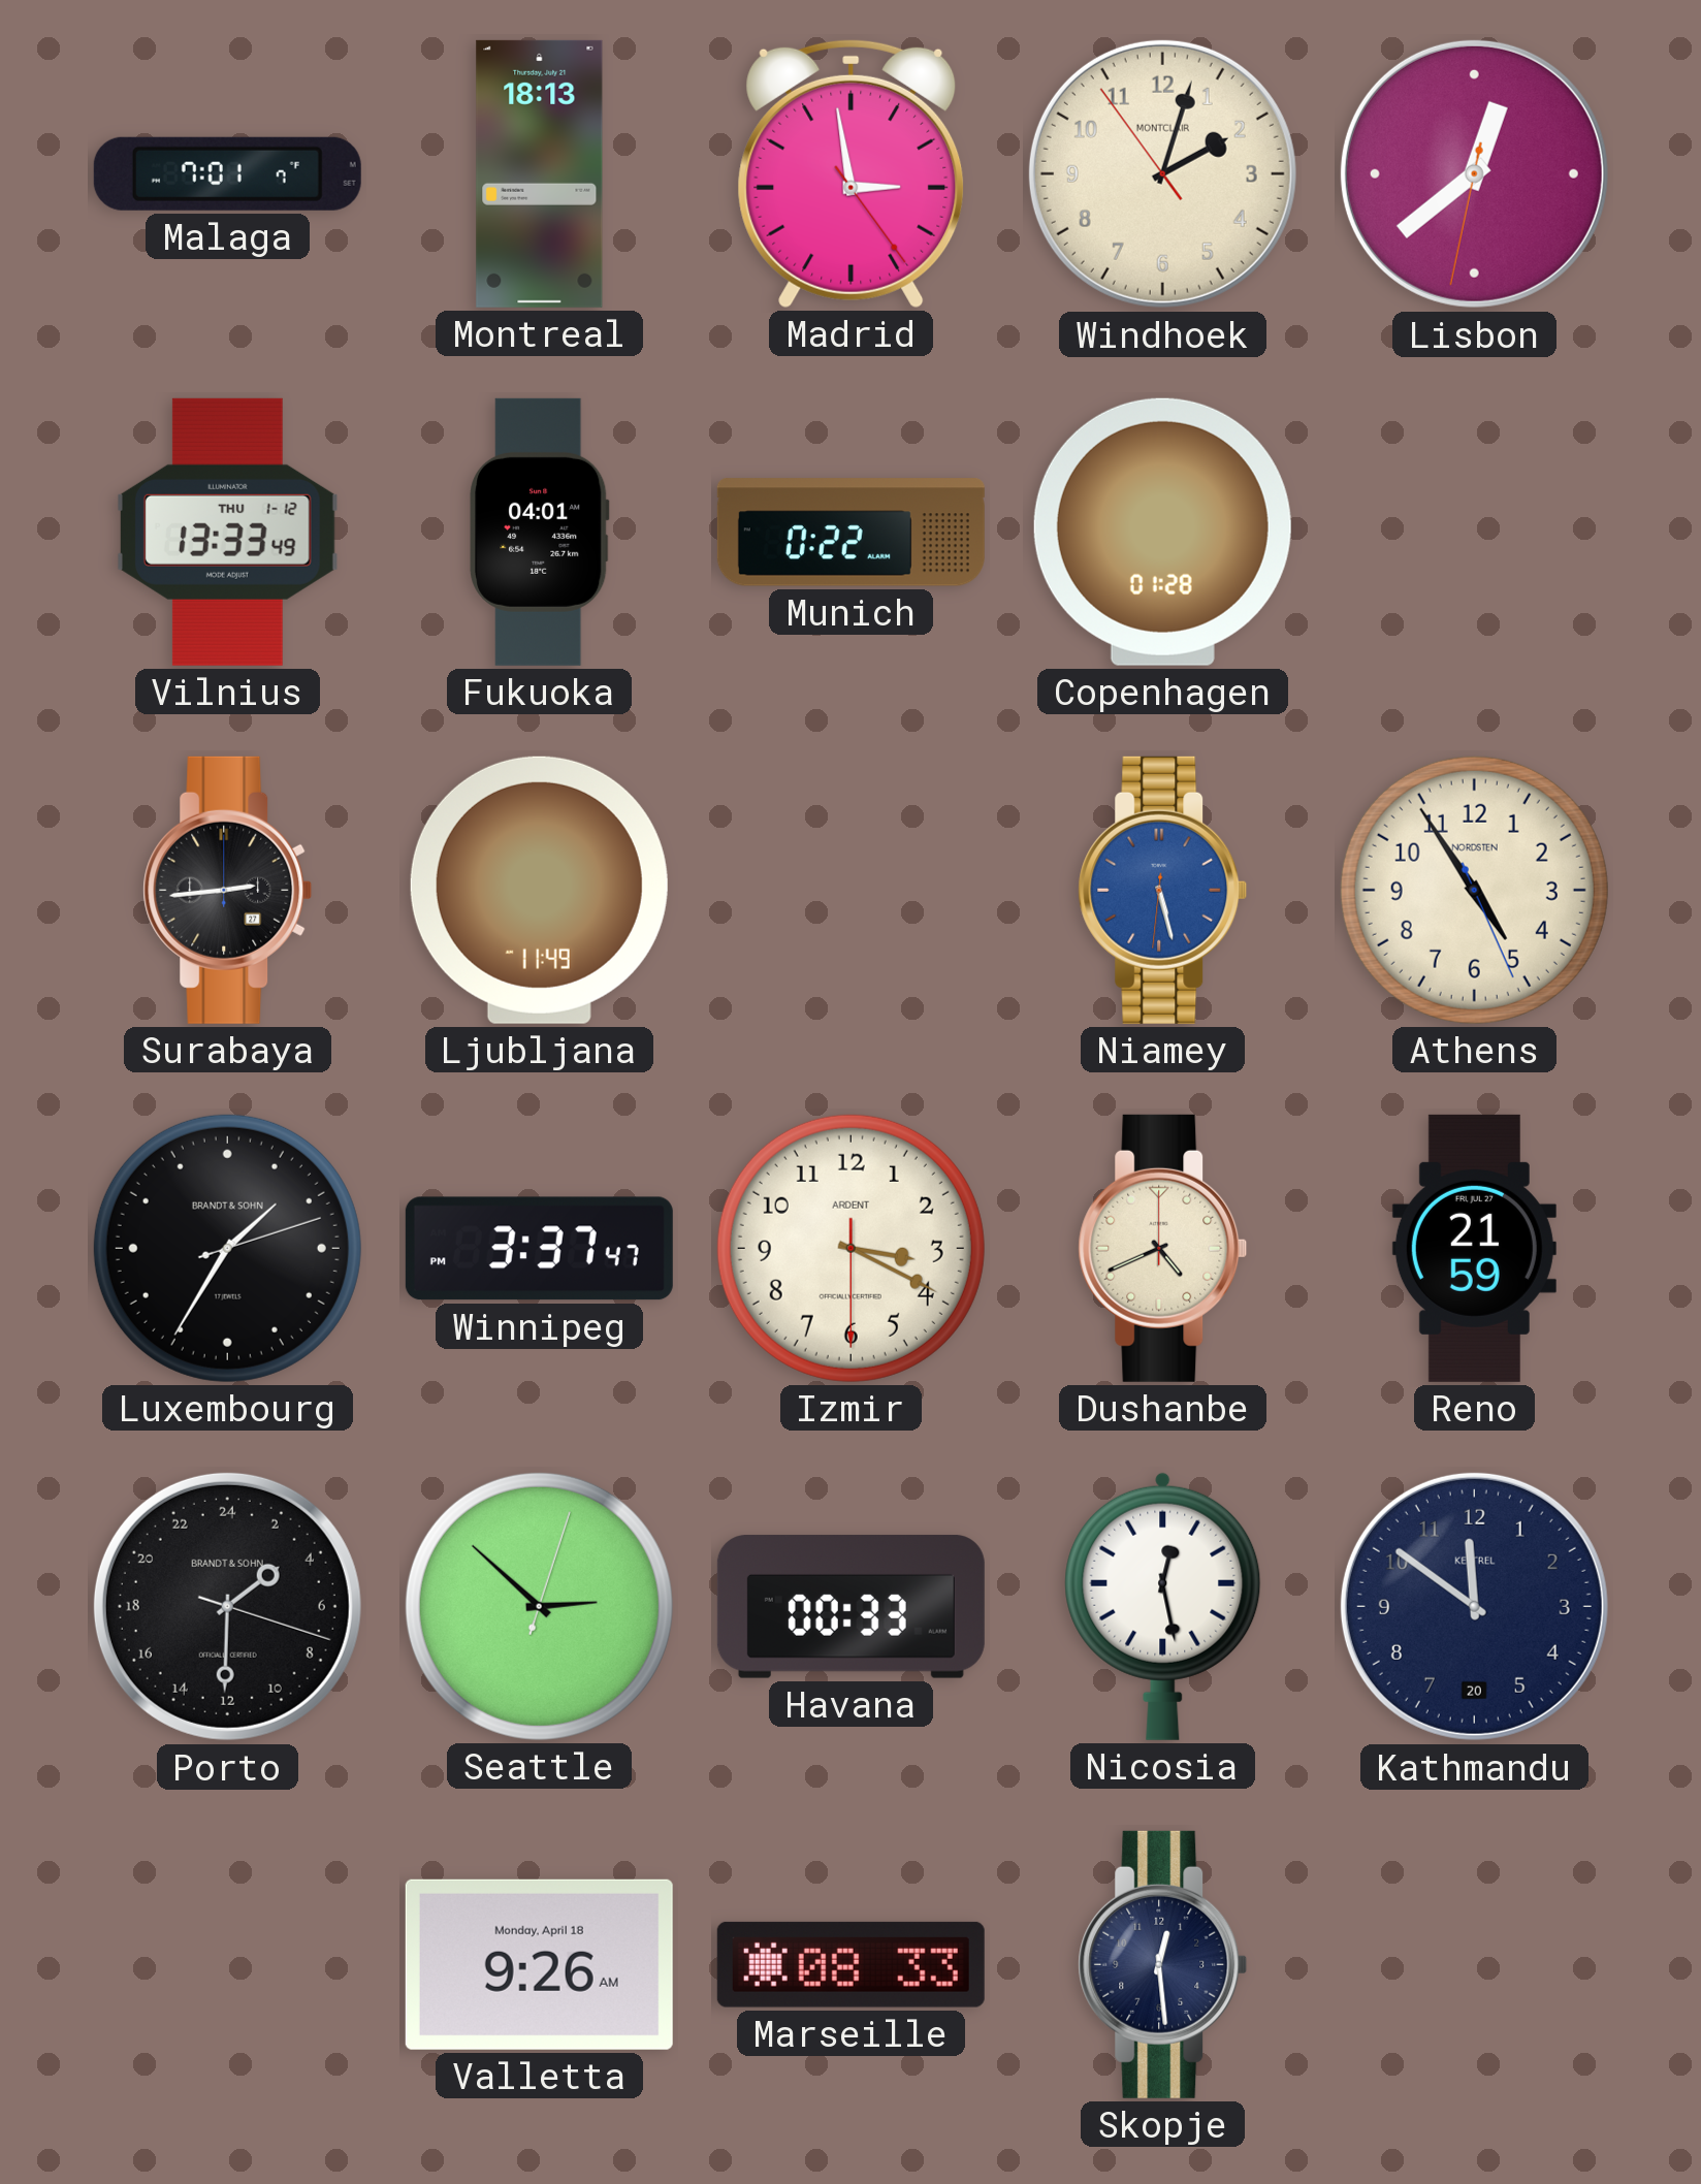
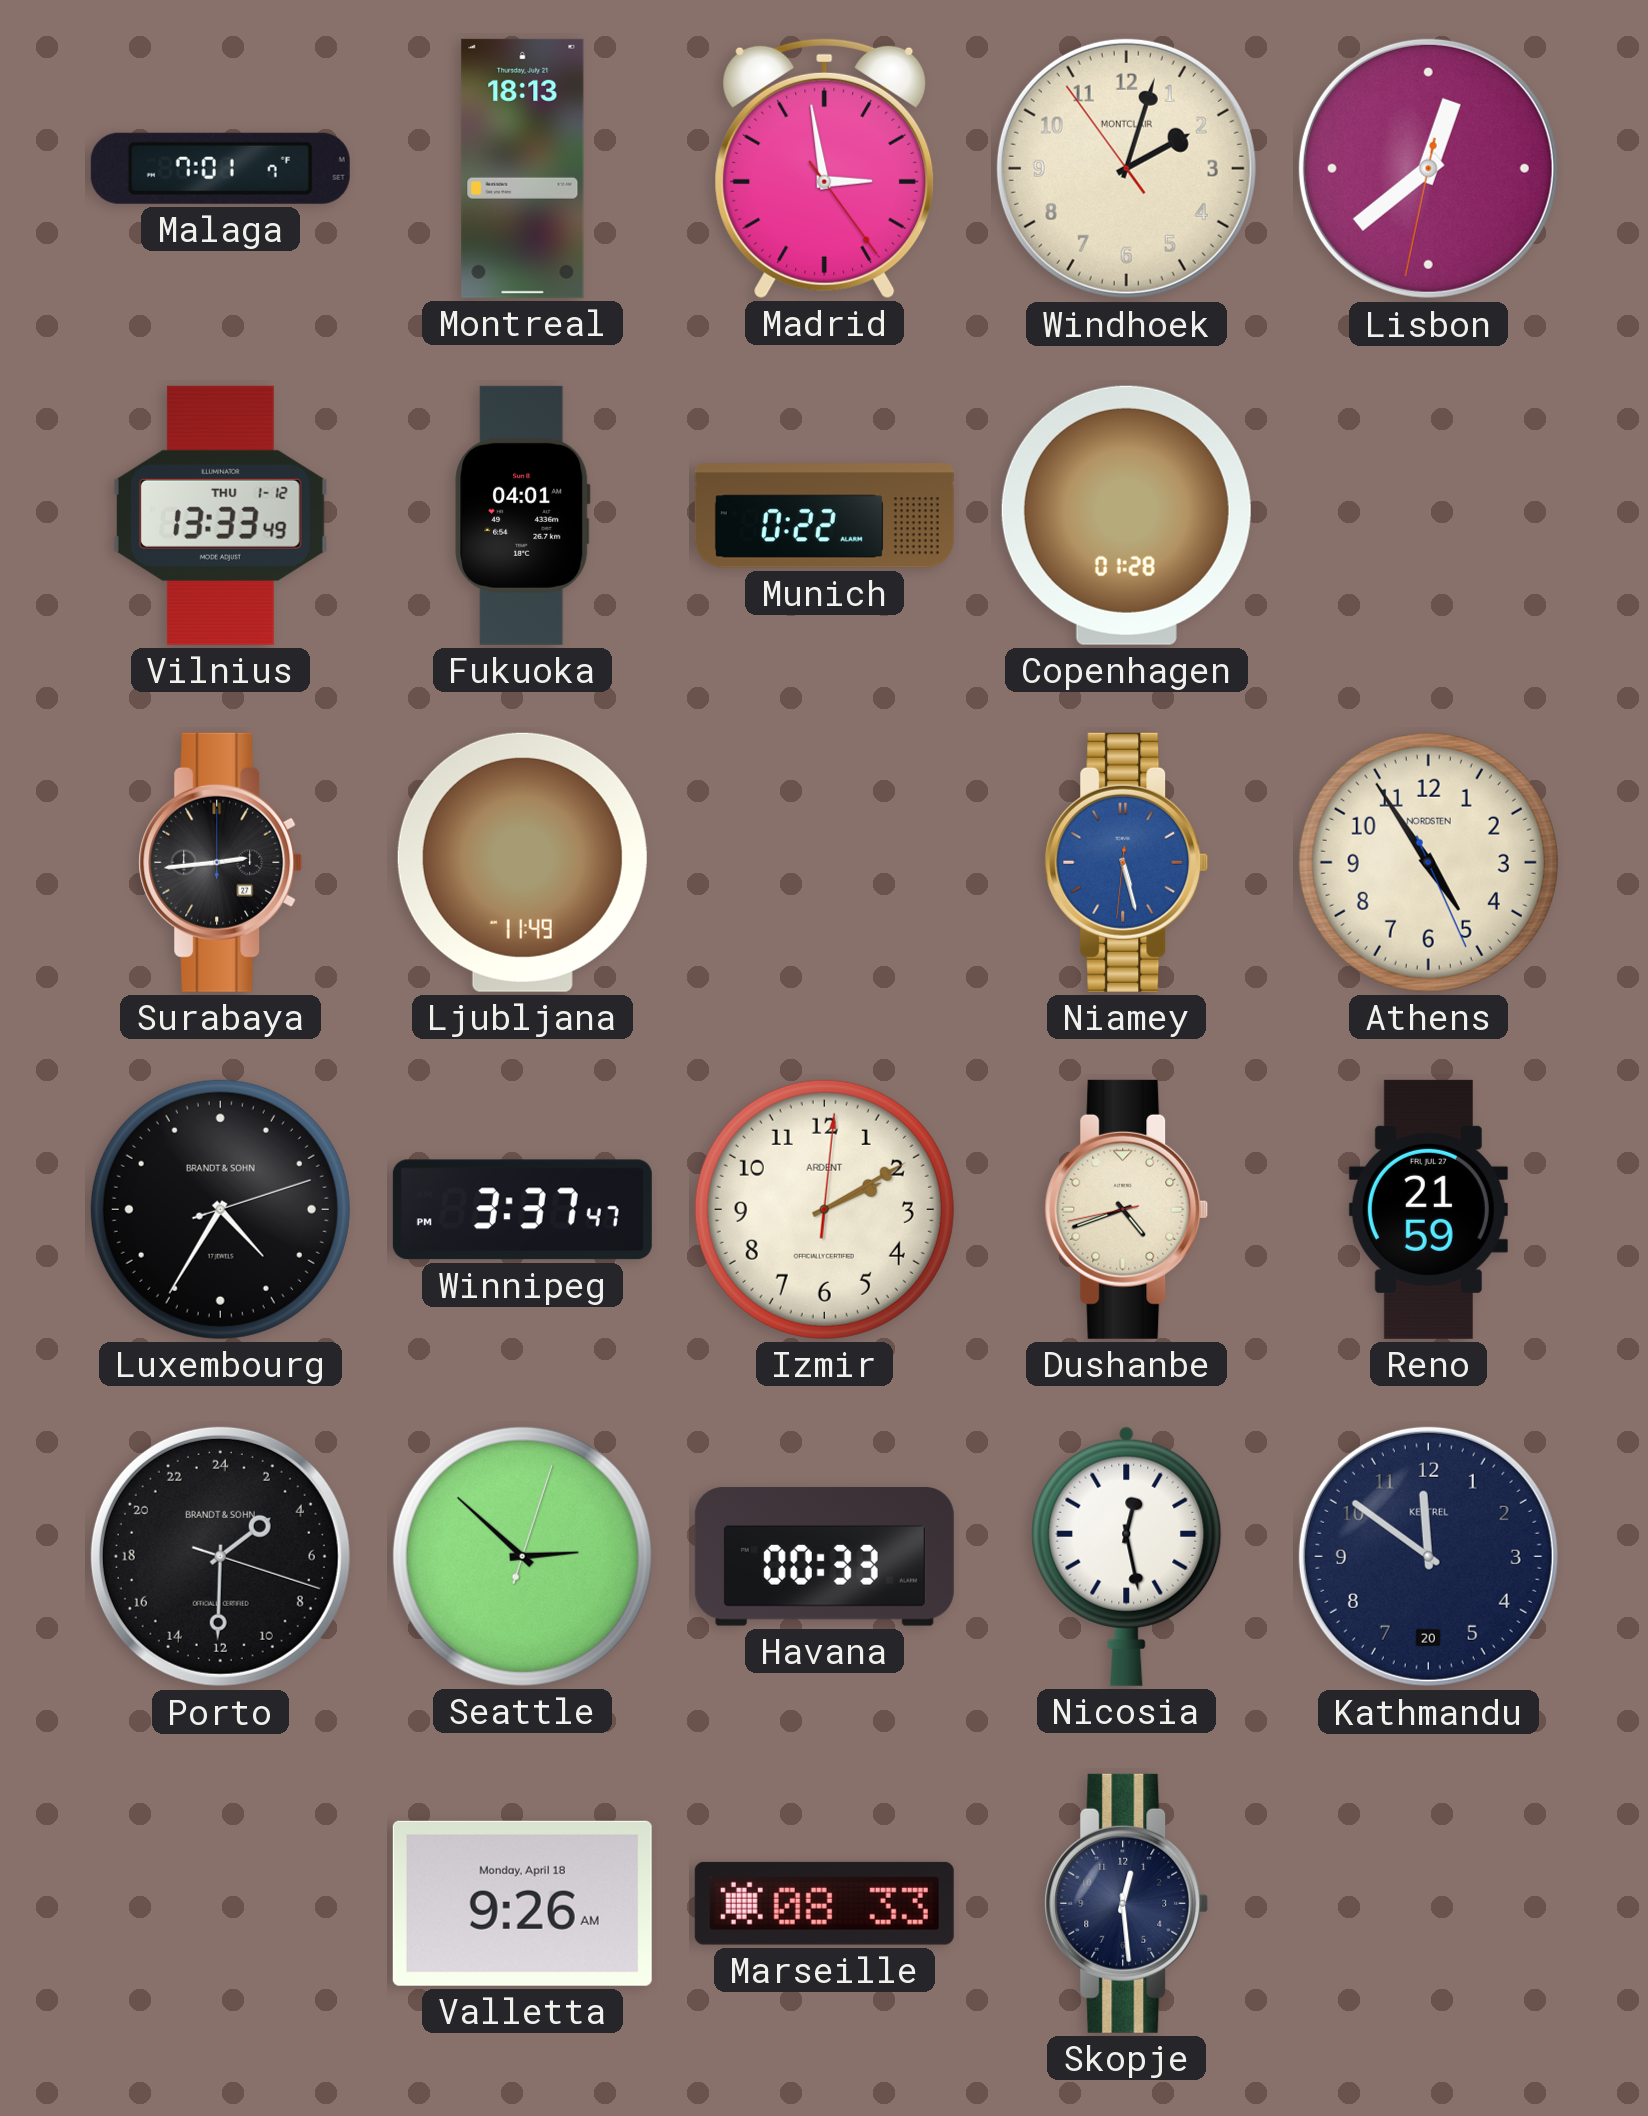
Luxembourg: 1:35 -> 4:35 (220, 1209)
Izmir: 3:19 -> 2:10 (824, 1209)
Dushanbe: 4:41:00 -> 4:41:43 (1127, 1209)
